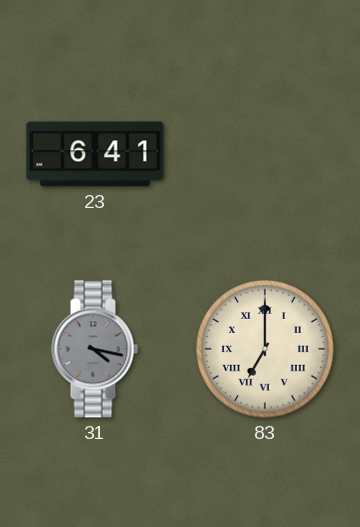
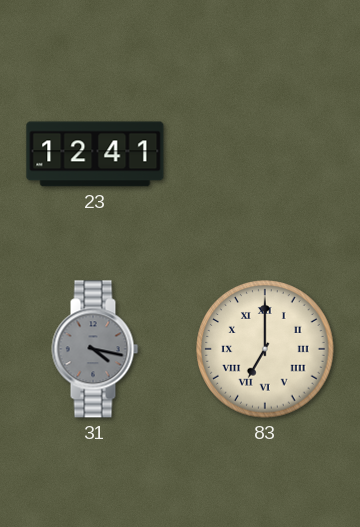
23: 6:41 -> 12:41 (95, 154)
